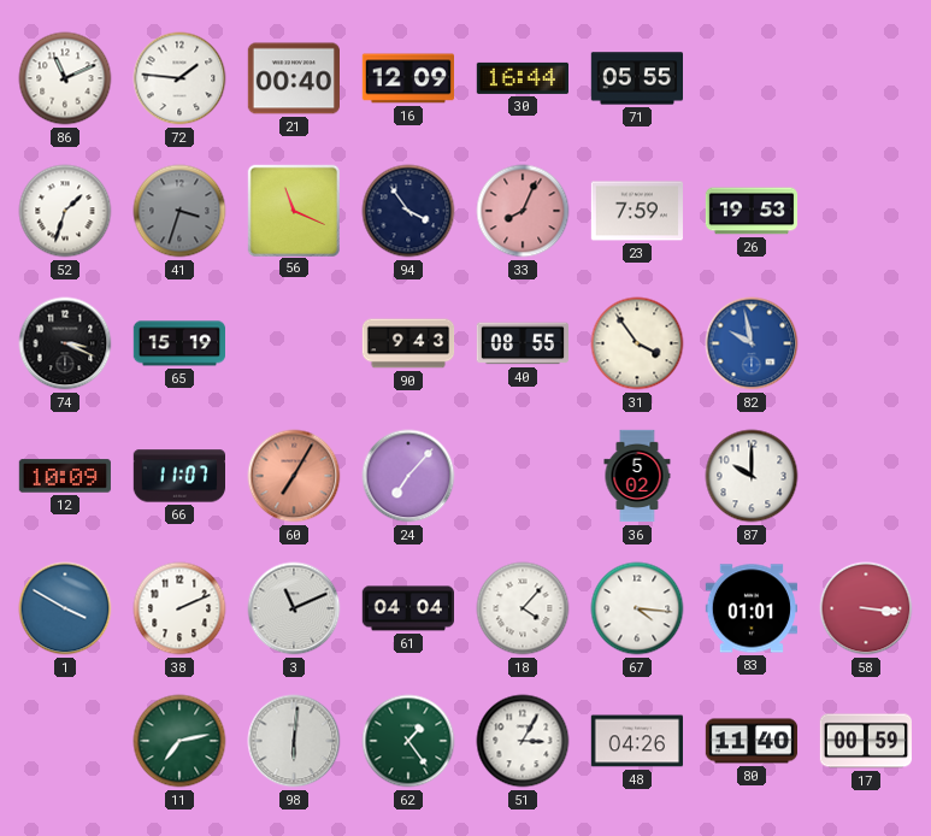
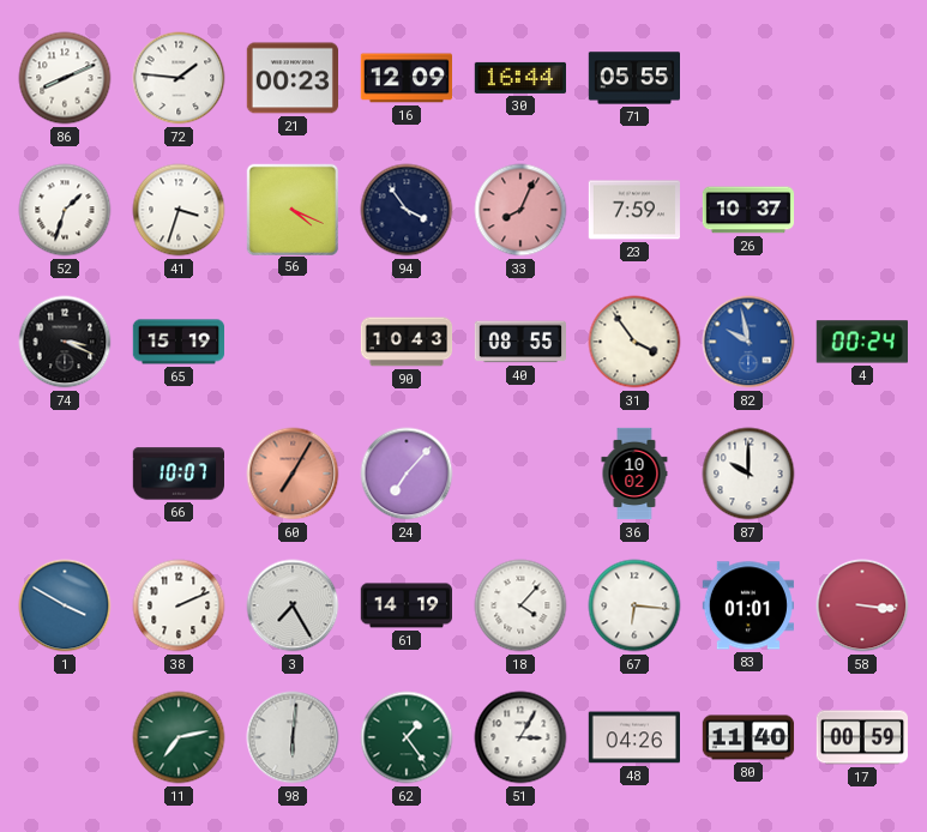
86: 11:11 -> 8:11 (65, 78)
21: 00:40 -> 00:23 (291, 78)
41 dial: grey -> white (179, 210)
56: 11:19 -> 4:19 (291, 209)
26: 19:53 -> 10:37 (748, 210)
90: 9:43 -> 10:43 (407, 342)
4: none -> 00:24 (862, 342)
12: 10:09 -> none (64, 476)
66: 11:07 -> 10:07 (177, 474)
36: 5:02 -> 10:02 (634, 474)
3: 11:11 -> 7:25 (293, 605)
61: 04:04 -> 14:19 (405, 605)
67: 4:16 -> 6:16 (634, 605)
